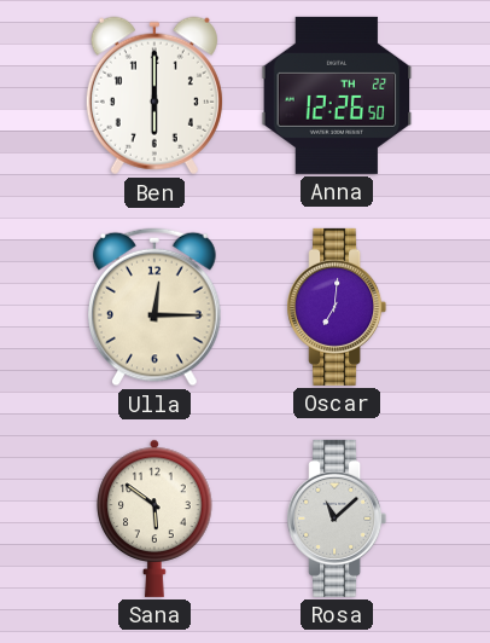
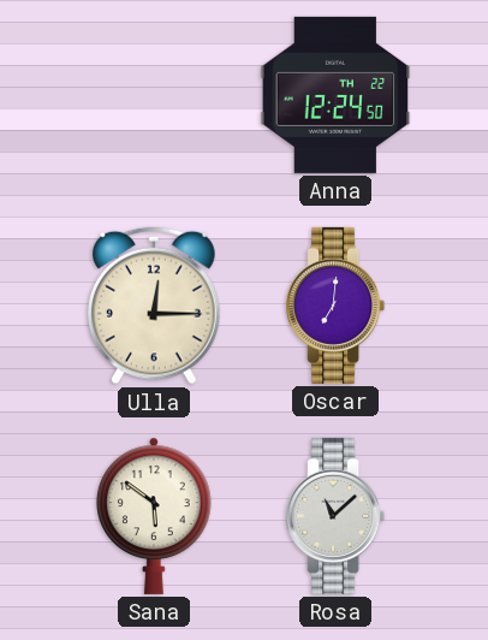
Ben: 6:00 -> none (154, 95)
Anna: 12:26 -> 12:24 (335, 95)
